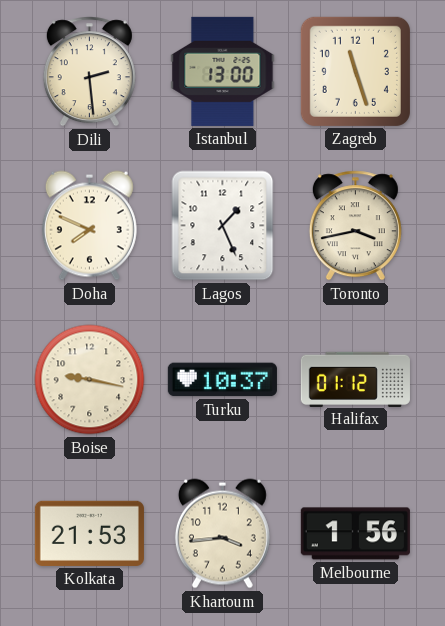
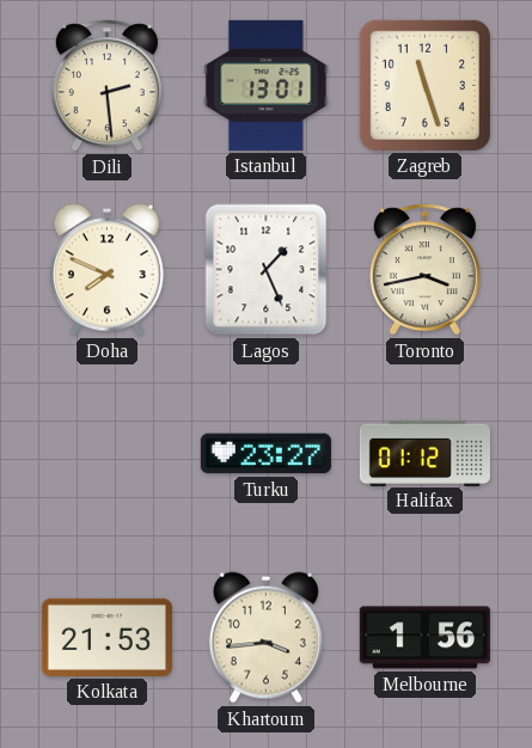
Istanbul: 13:00 -> 13:01 (267, 85)
Boise: 9:17 -> none (90, 380)
Turku: 10:37 -> 23:27 (265, 454)
